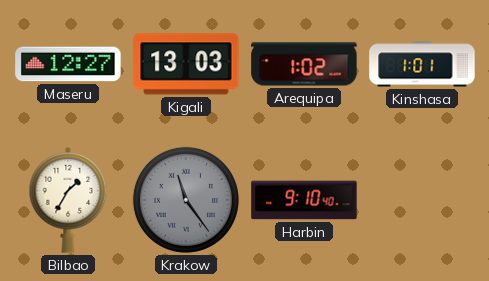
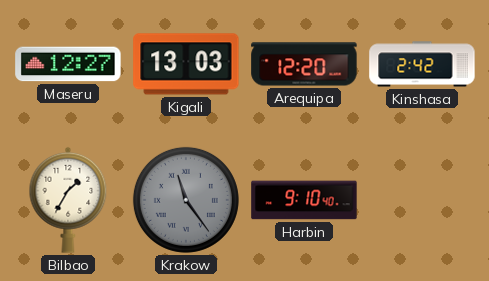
Arequipa: 1:02 -> 12:20 (304, 64)
Kinshasa: 1:01 -> 2:42 (422, 64)
